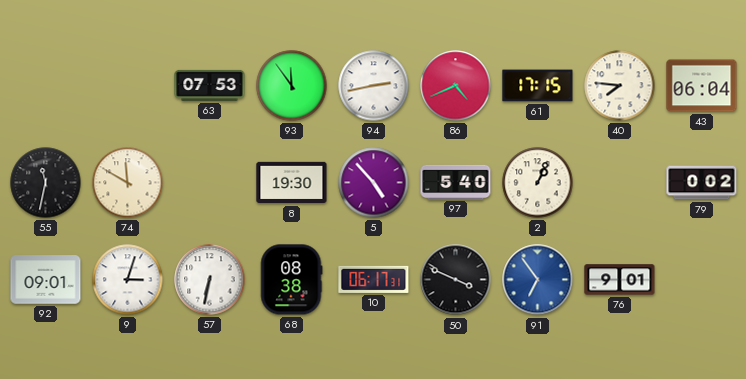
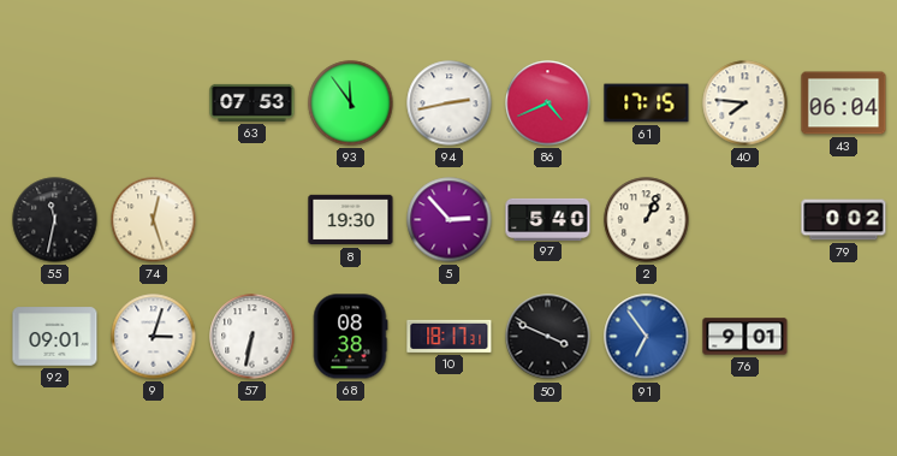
74: 11:50 -> 12:27 (154, 220)
5: 4:53 -> 2:53 (450, 220)
10: 06:17 -> 18:17 (450, 336)
